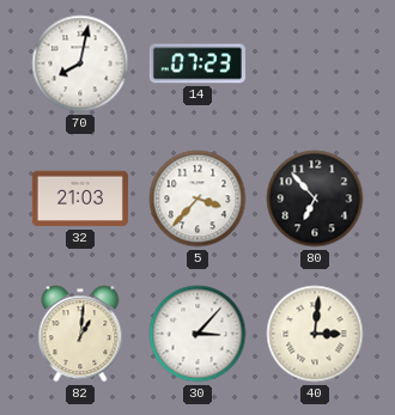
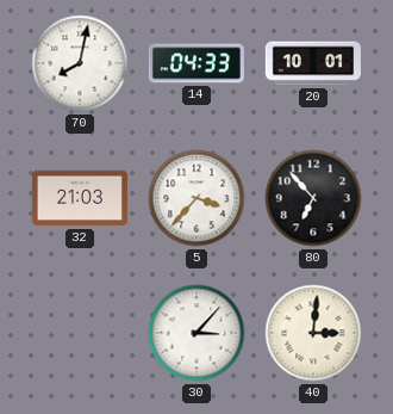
14: 07:23 -> 04:33 (196, 63)
20: none -> 10:01 (313, 63)
82: 1:01 -> none (80, 334)
